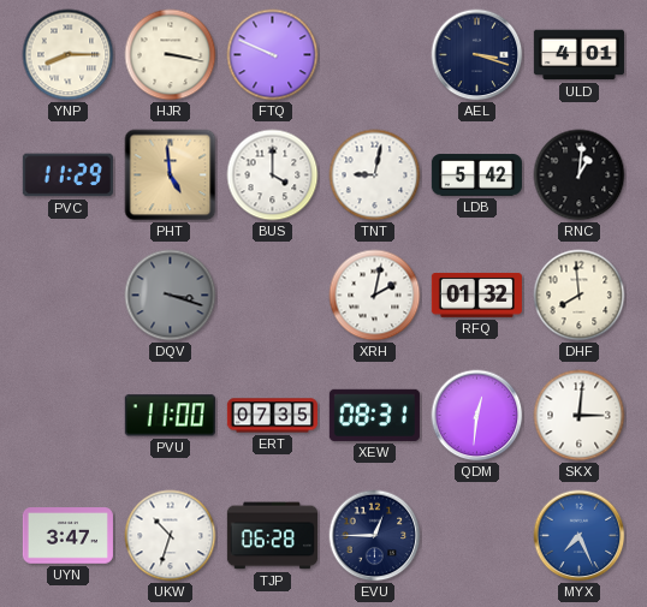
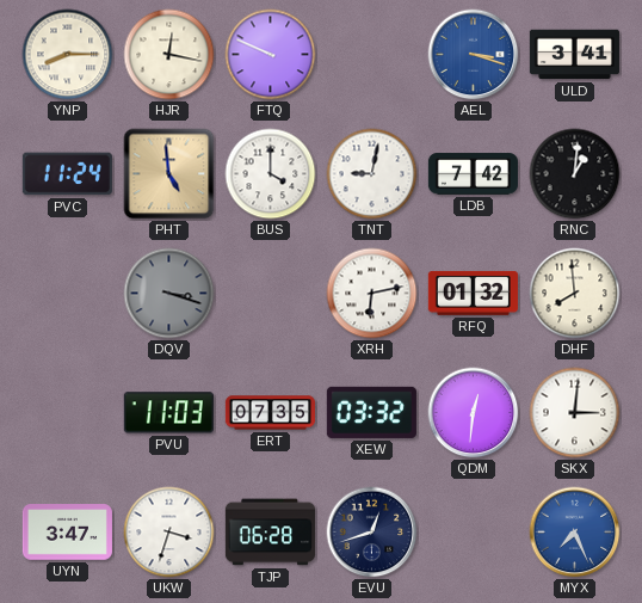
HJR: 3:17 -> 12:17 (169, 55)
AEL dial: navy -> blue (474, 55)
ULD: 4:01 -> 3:41 (574, 55)
PVC: 11:29 -> 11:24 (67, 174)
LDB: 5:42 -> 7:42 (473, 174)
XRH: 2:02 -> 6:13 (372, 294)
PVU: 11:00 -> 11:03 (168, 413)
XEW: 08:31 -> 03:32 (371, 412)
UKW: 10:33 -> 3:33 (169, 533)
EVU: 12:45 -> 12:42 (372, 533)
